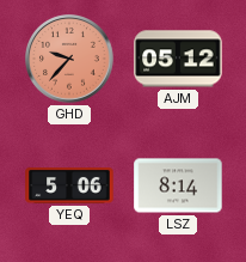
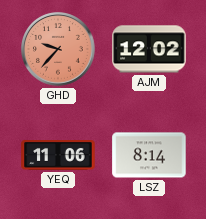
AJM: 05:12 -> 12:02 (149, 49)
YEQ: 5:06 -> 11:06 (58, 156)
